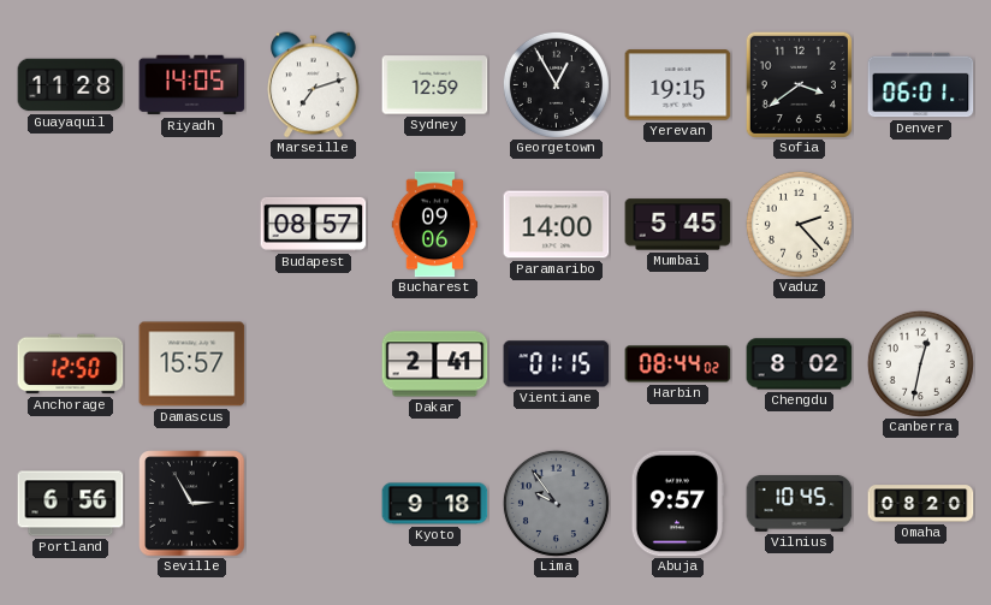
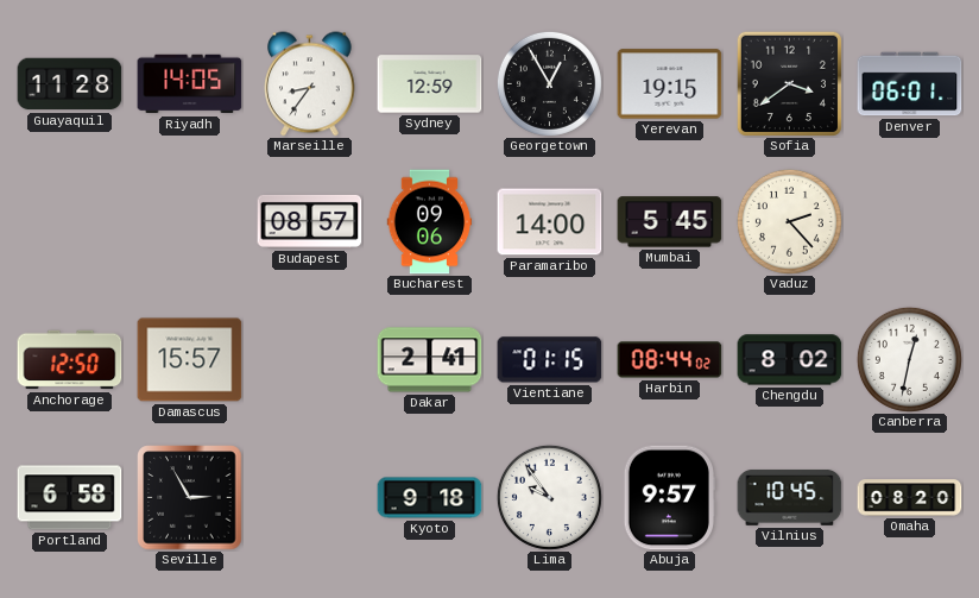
Marseille: 7:12 -> 8:36 (310, 84)
Portland: 6:56 -> 6:58 (70, 498)
Lima dial: grey -> white (549, 497)
